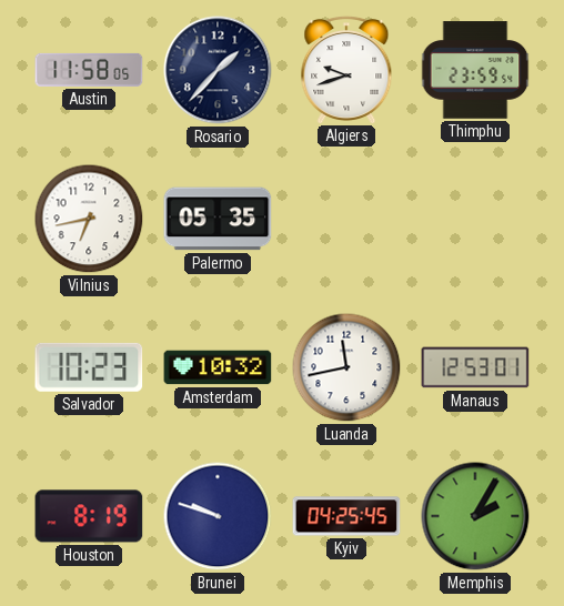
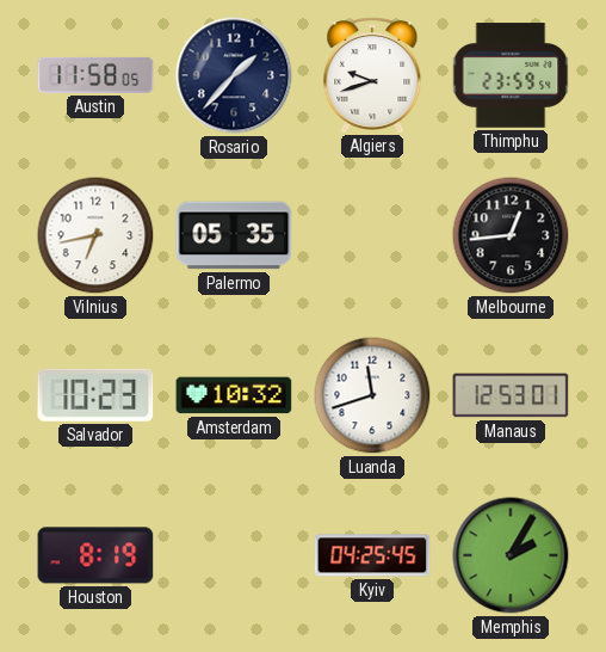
Melbourne: none -> 12:44 (511, 235)
Luanda: 11:43 -> 11:42 (372, 395)
Brunei: 9:48 -> none (218, 516)
